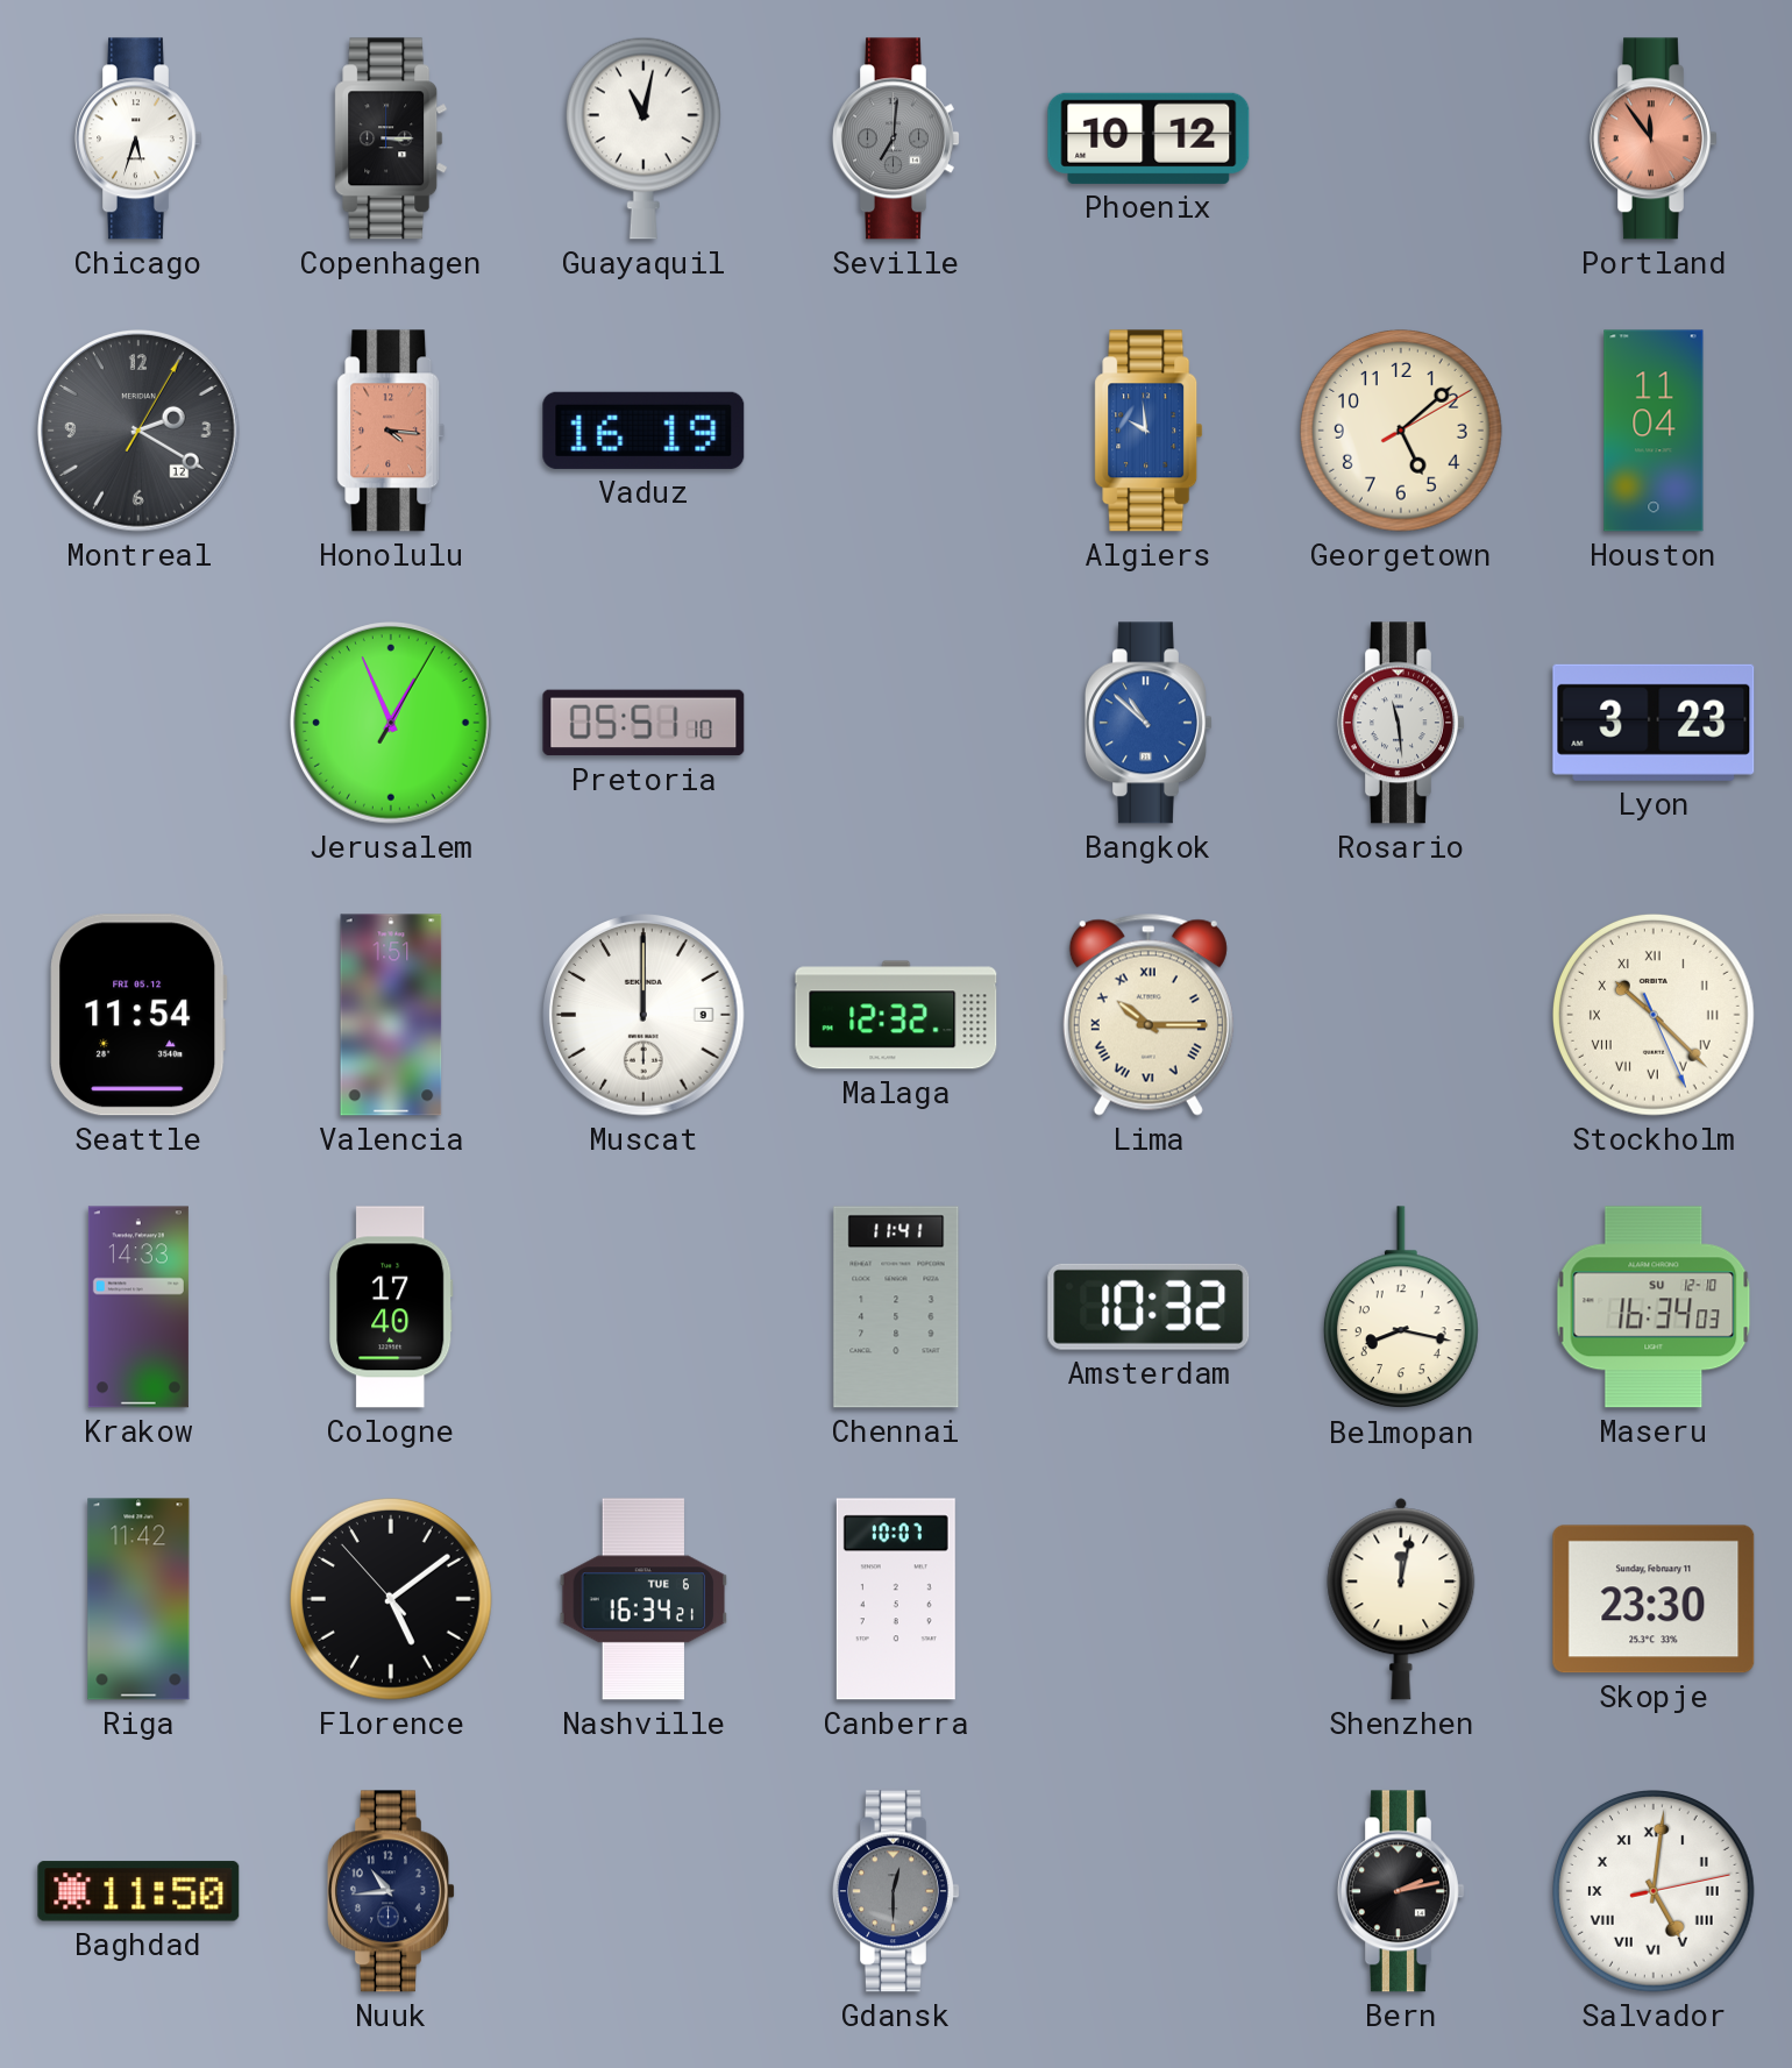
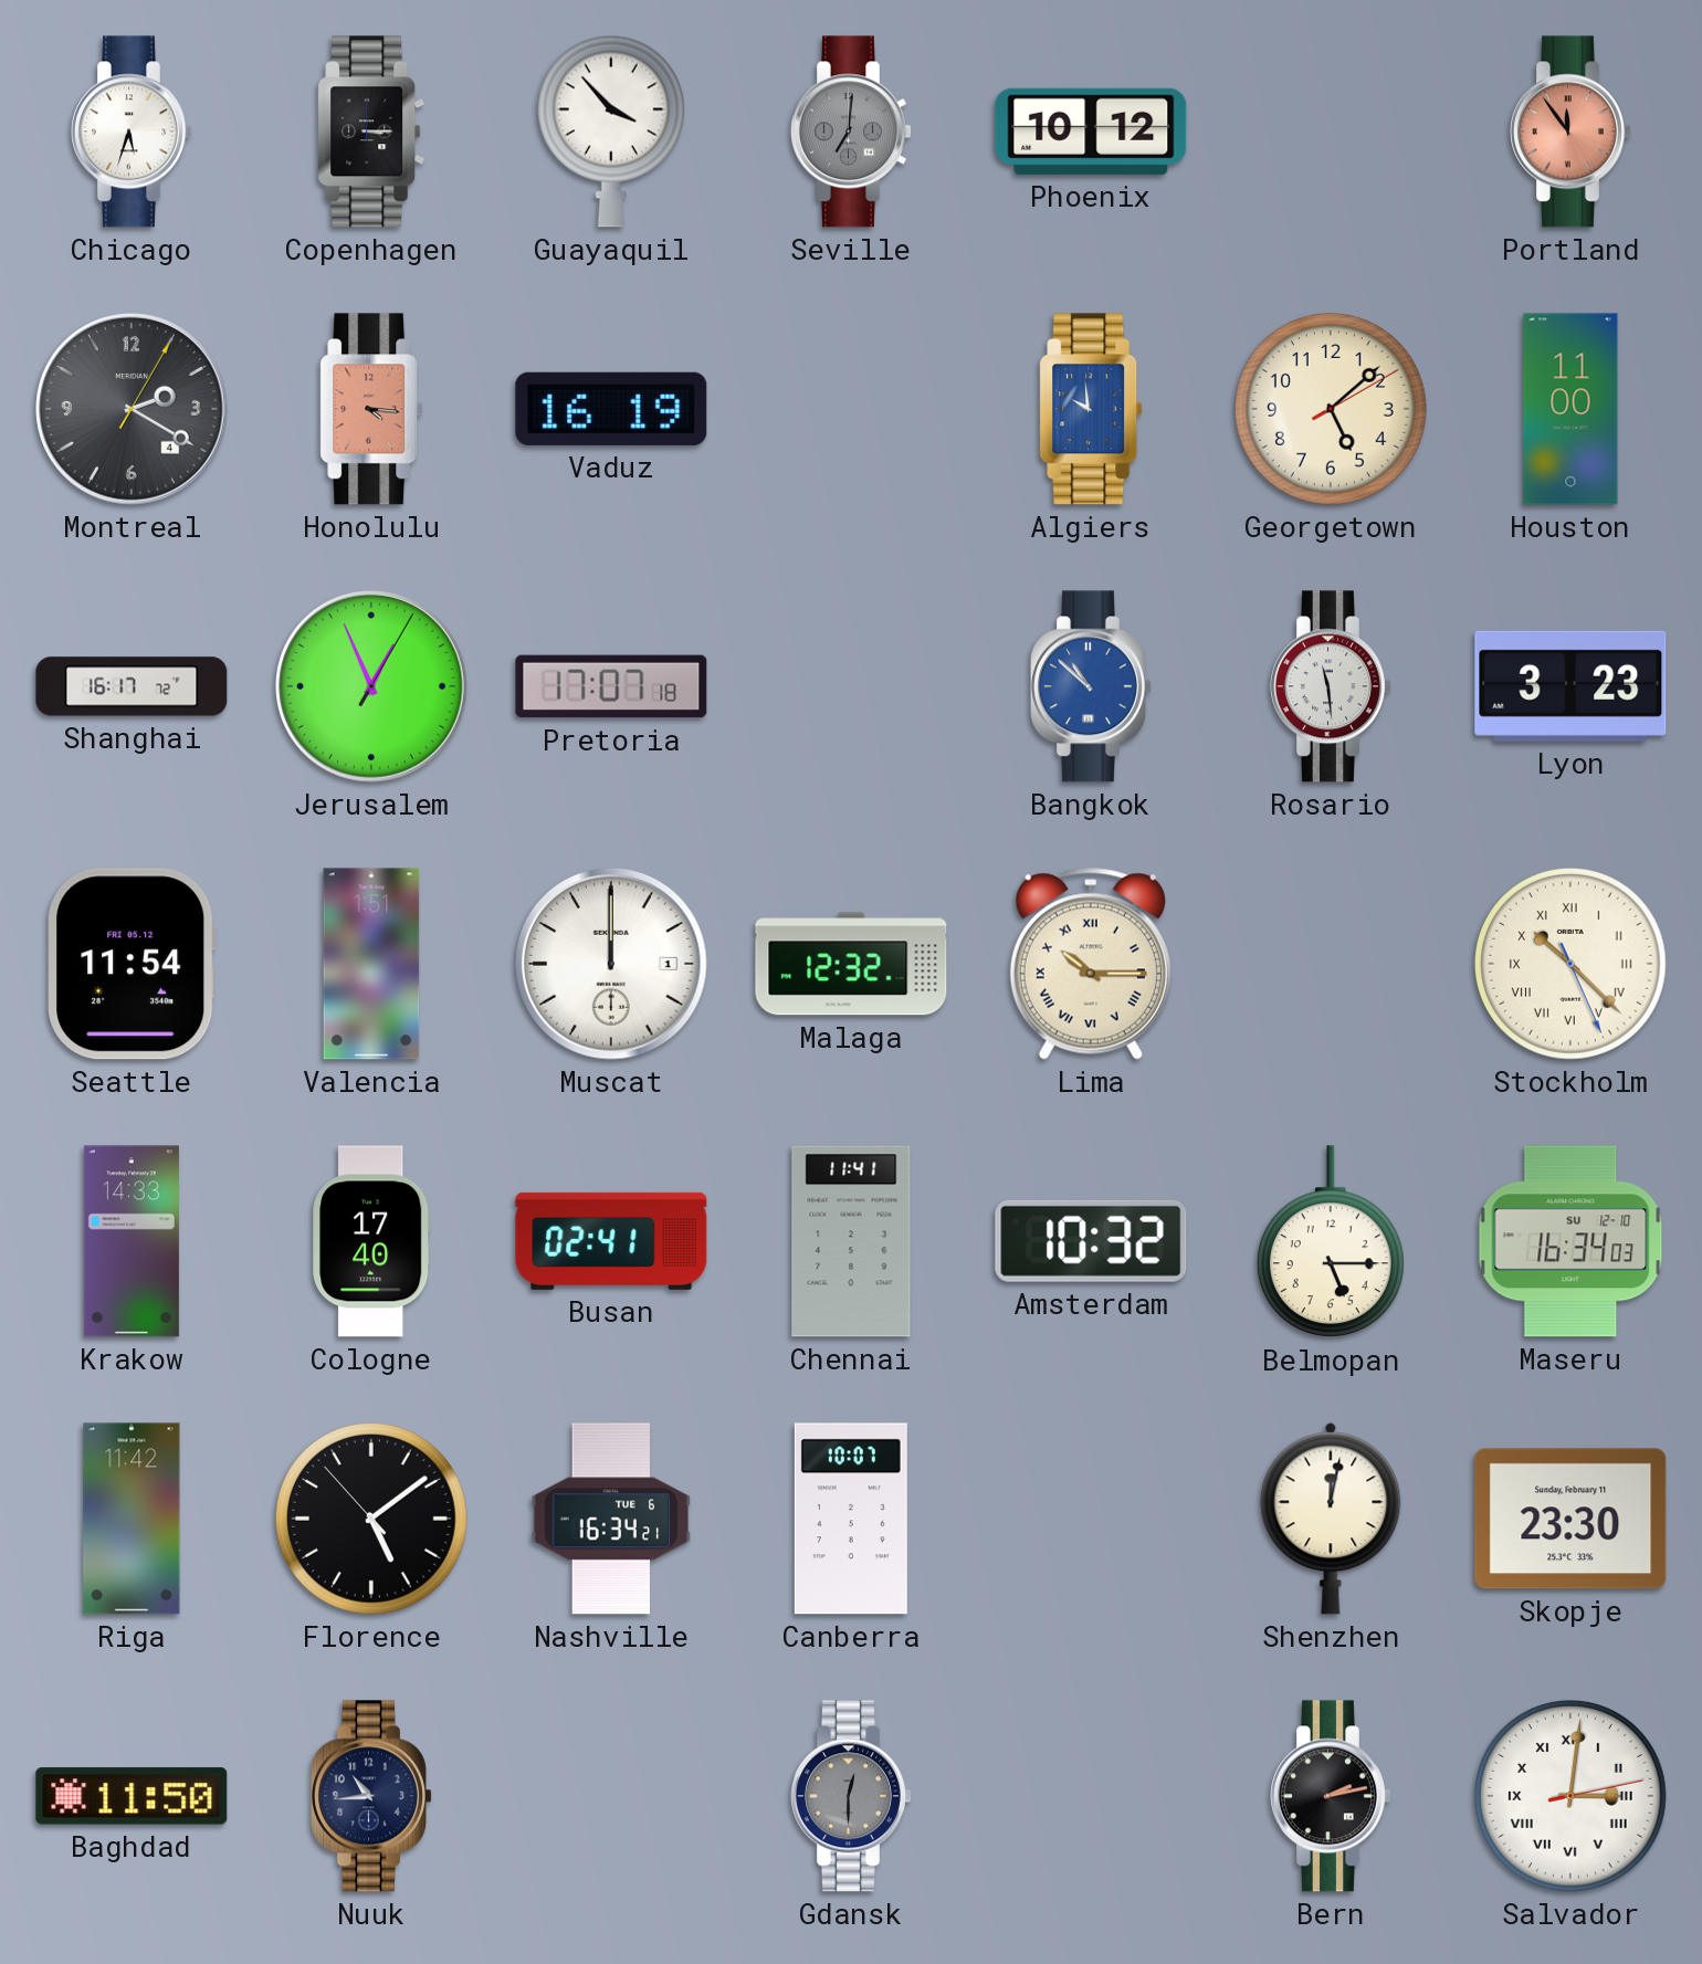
Guayaquil: 11:02 -> 3:53 (611, 132)
Montreal date: 12 -> 4 (132, 409)
Houston: 11:04 -> 11:00 (1570, 409)
Shanghai: none -> 16:17 (132, 686)
Pretoria: 05:51 -> 17:07 (611, 686)
Muscat date: 9 -> 1 (611, 964)
Busan: none -> 02:41 (611, 1241)
Belmopan: 8:17 -> 5:15 (1331, 1242)
Salvador: 5:01 -> 3:01 (1572, 1797)
